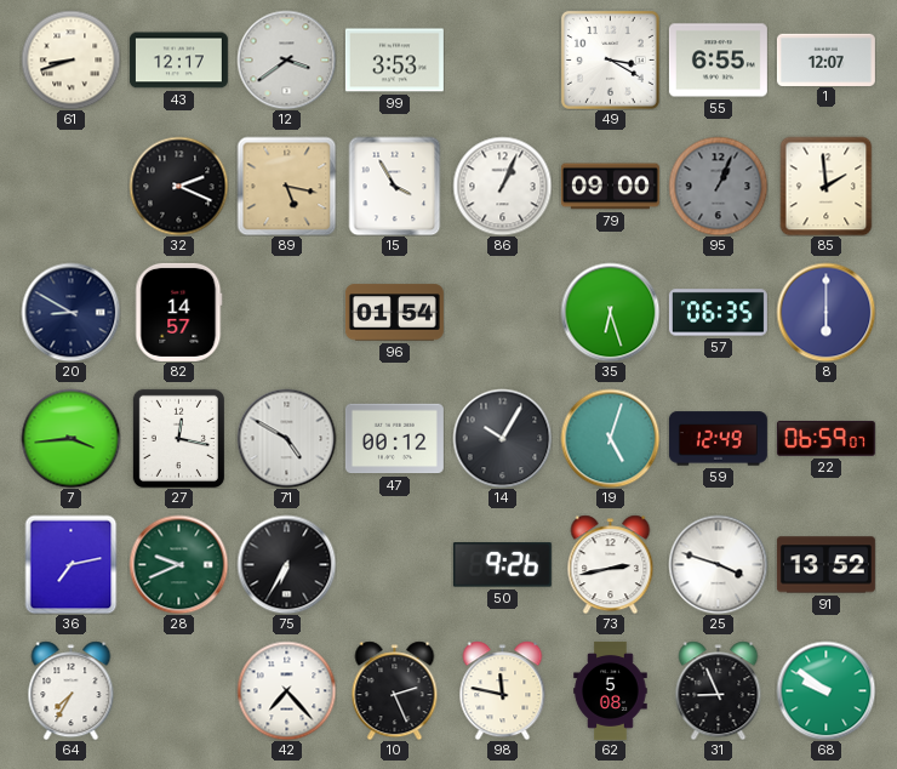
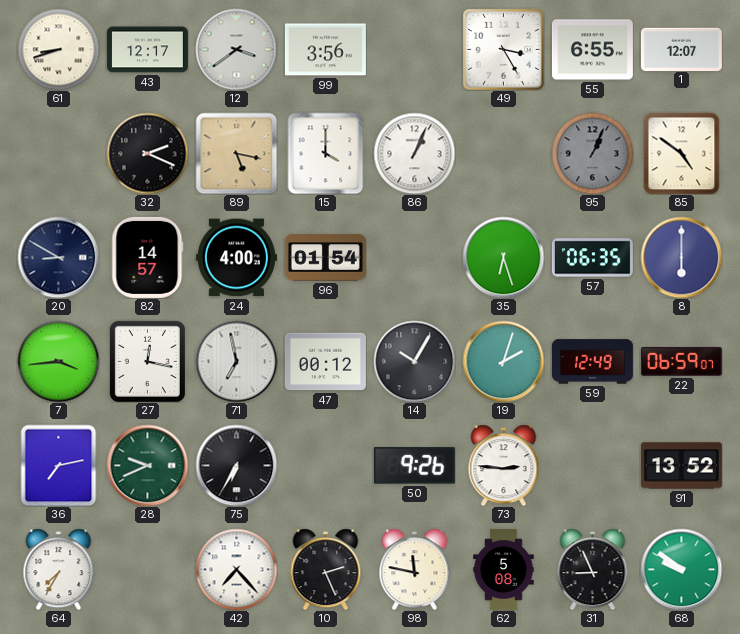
99: 3:53 -> 3:56 (325, 50)
49: 3:20 -> 3:25 (503, 49)
15: 3:55 -> 4:00 (326, 153)
79: 09:00 -> none (610, 187)
85: 1:59 -> 4:51 (682, 153)
24: none -> 4:00 (236, 258)
71: 4:50 -> 6:58 (236, 361)
19: 5:03 -> 2:03 (503, 361)
73: 2:43 -> 2:46 (504, 465)
25: 3:48 -> none (718, 564)
